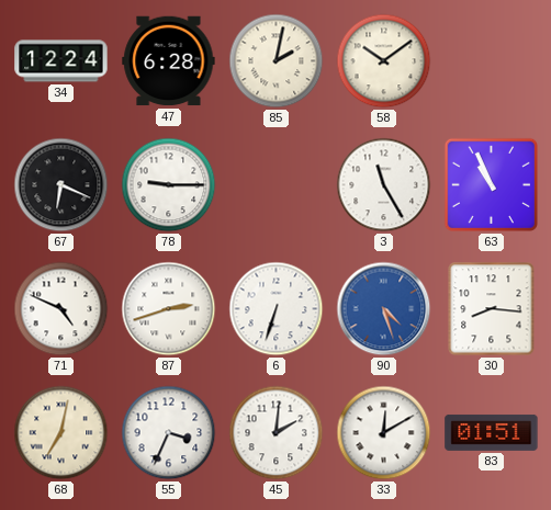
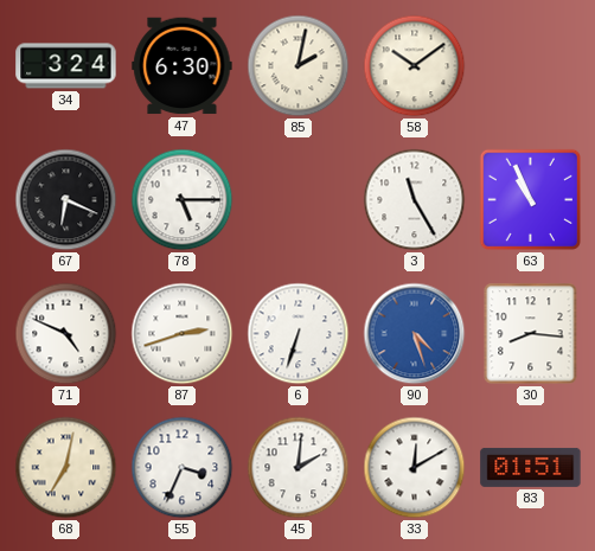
34: 12:24 -> 3:24 (66, 66)
47: 6:28 -> 6:30 (183, 66)
78: 9:15 -> 5:15 (183, 200)
